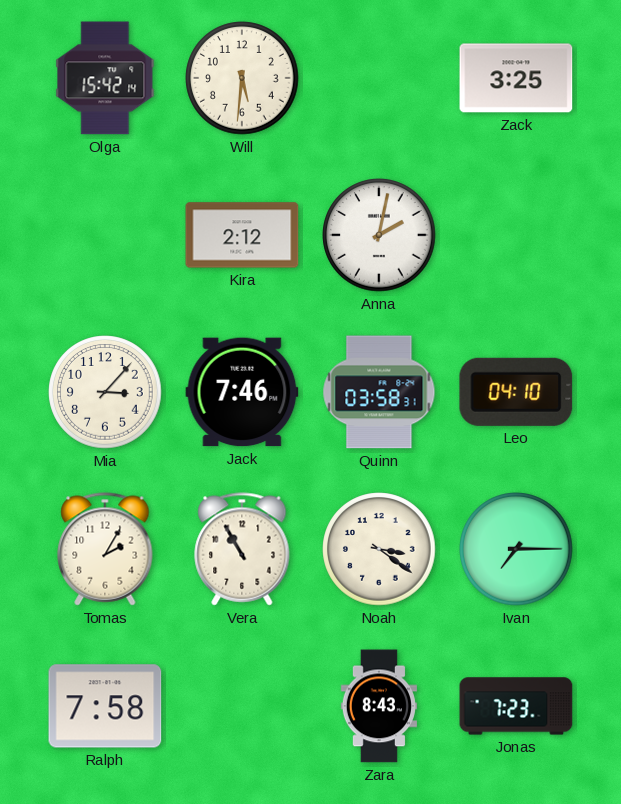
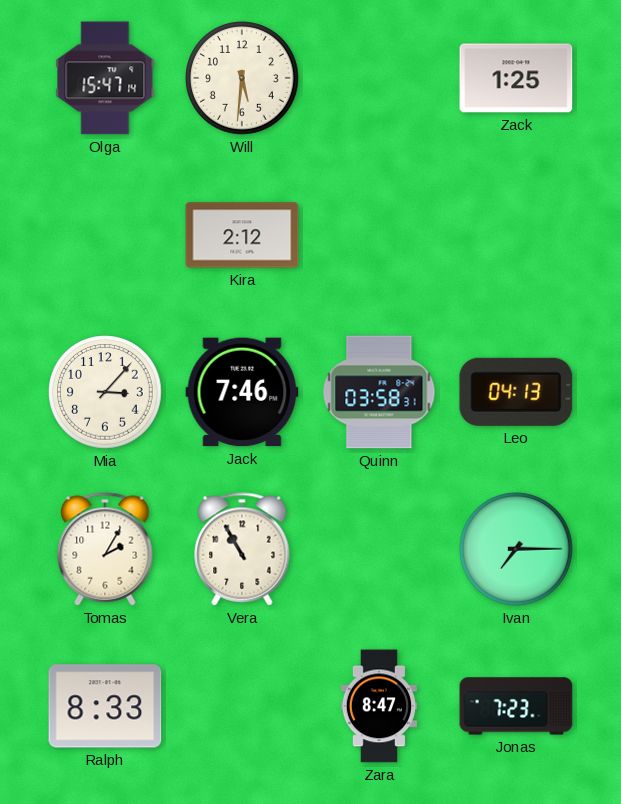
Olga: 15:42 -> 15:47 (105, 78)
Zack: 3:25 -> 1:25 (516, 78)
Anna: 2:02 -> none (379, 235)
Leo: 04:10 -> 04:13 (516, 392)
Noah: 3:21 -> none (379, 549)
Ralph: 7:58 -> 8:33 (105, 706)
Zara: 8:43 -> 8:47 (379, 706)
